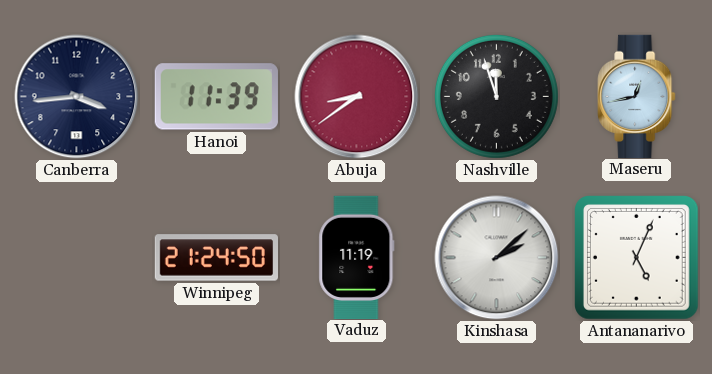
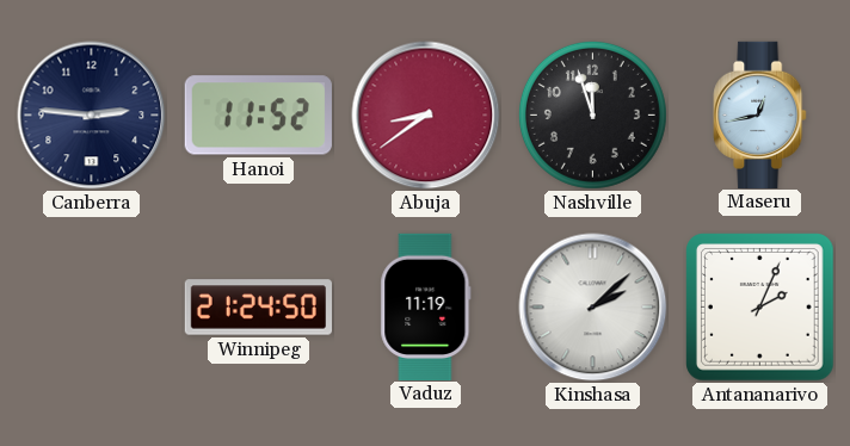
Canberra: 3:44 -> 2:46 (92, 116)
Hanoi: 11:39 -> 11:52 (258, 116)
Antananarivo: 5:04 -> 2:04 (760, 308)
